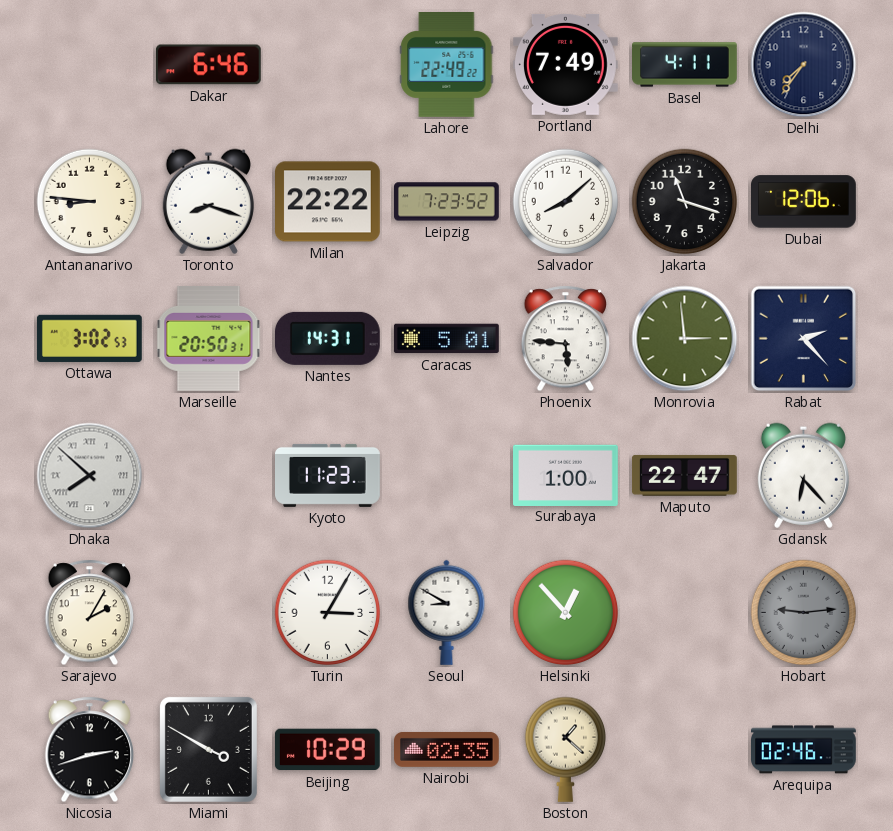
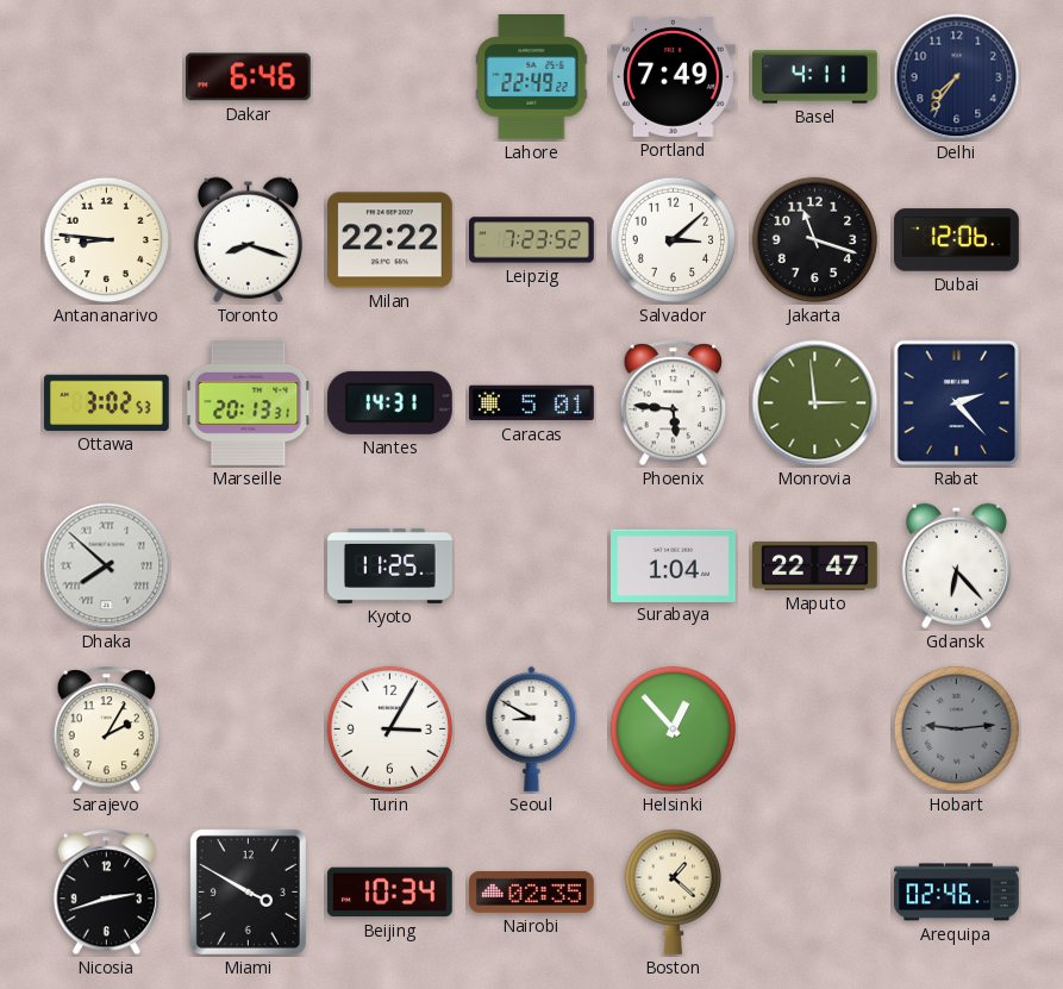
Salvador: 8:08 -> 3:08 (674, 240)
Marseille: 20:50 -> 20:13 (249, 403)
Kyoto: 11:23 -> 11:25 (390, 565)
Surabaya: 1:00 -> 1:04 (674, 565)
Beijing: 10:29 -> 10:34 (389, 893)
